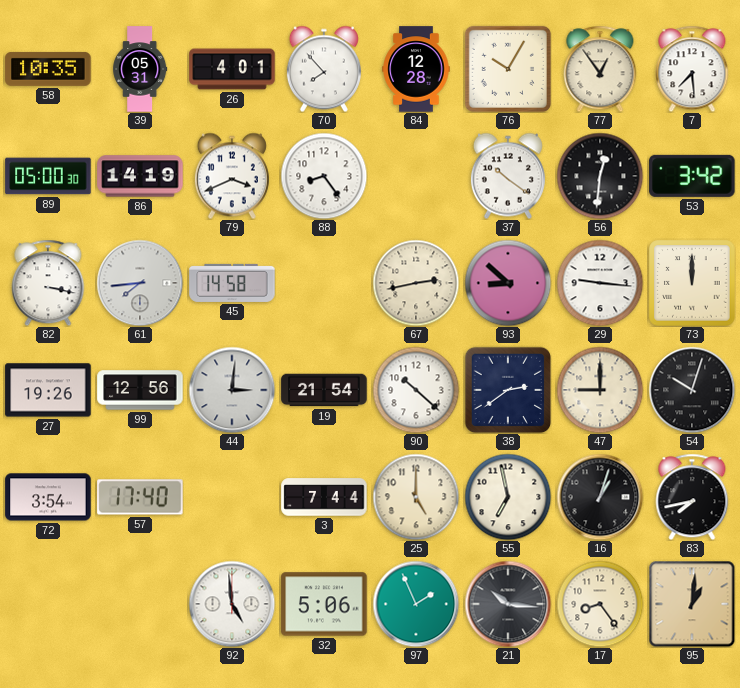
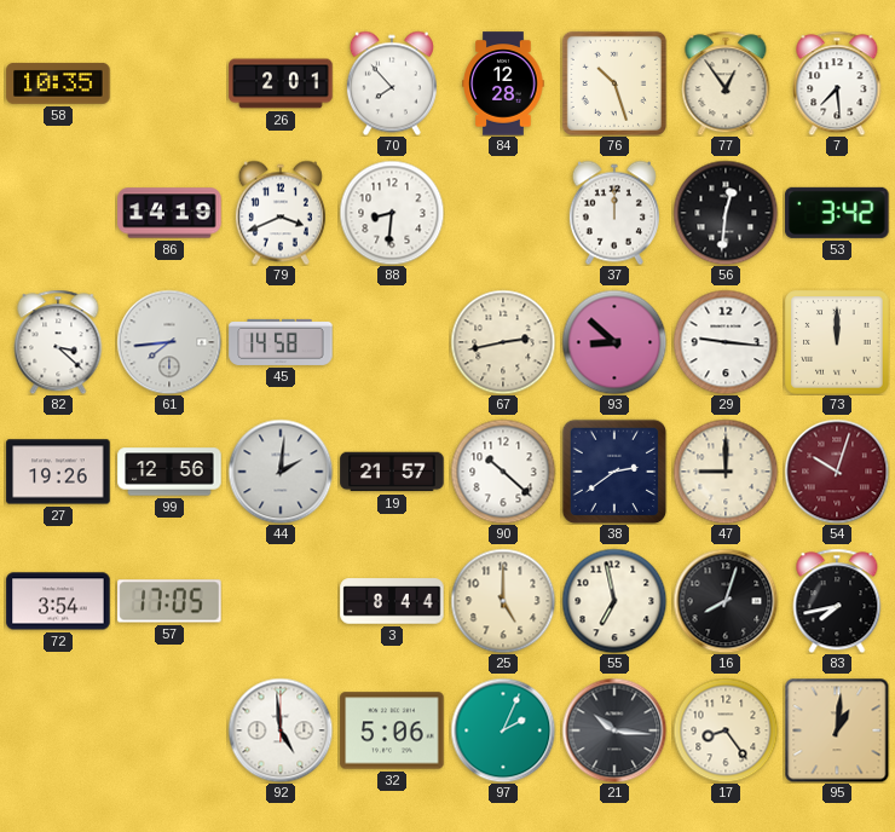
39: 05:31 -> none (140, 69)
26: 4:01 -> 2:01 (281, 83)
76: 10:05 -> 10:27 (614, 83)
89: 05:00 -> none (48, 176)
88: 8:24 -> 8:31 (392, 213)
37: 10:21 -> 12:00 (614, 213)
82: 3:17 -> 3:22 (58, 342)
44: 3:01 -> 2:01 (281, 472)
19: 21:54 -> 21:57 (392, 472)
54 dial: black -> burgundy (837, 472)
57: 17:40 -> 17:05 (169, 601)
3: 7:44 -> 8:44 (392, 601)
16: 1:03 -> 8:03 (726, 601)
97: 1:56 -> 2:04 (503, 730)
